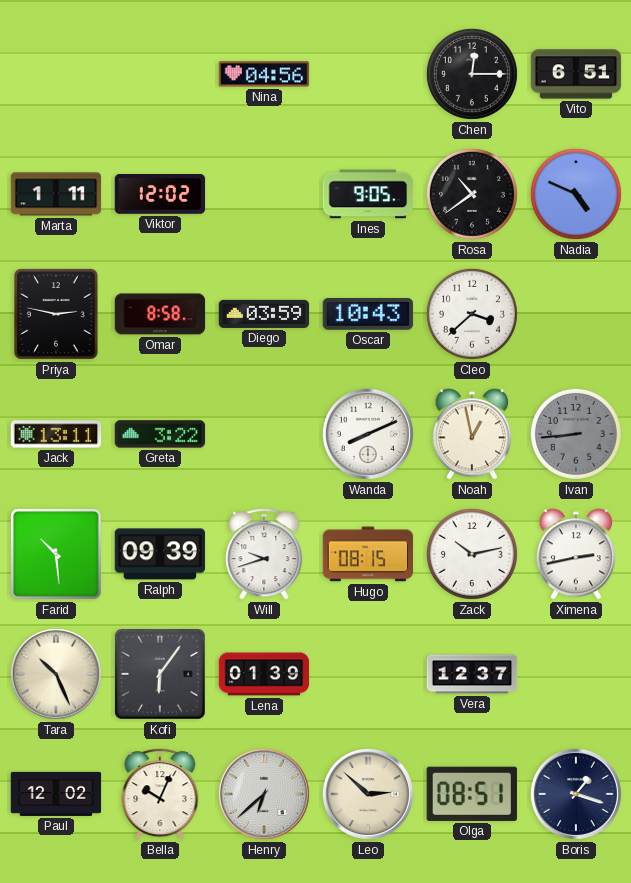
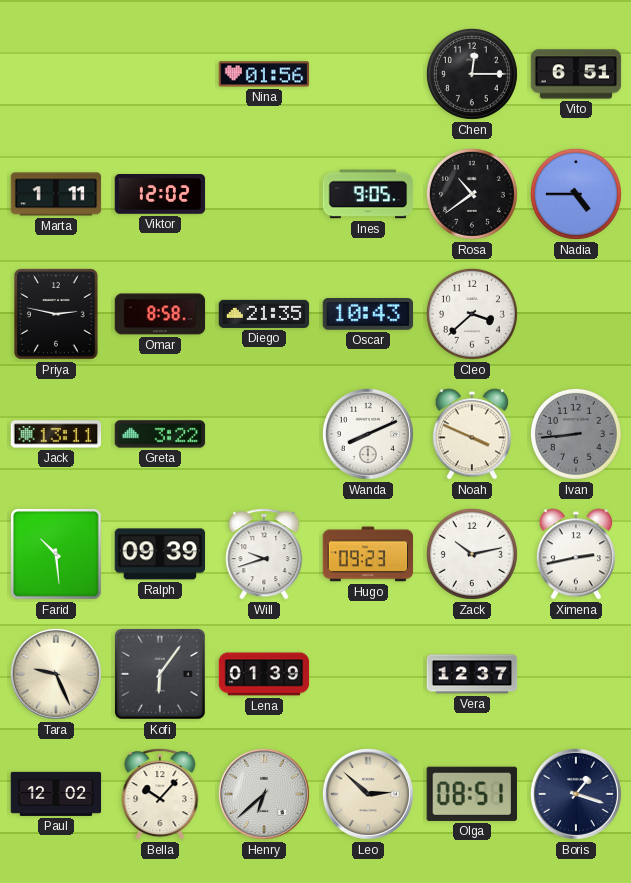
Nina: 04:56 -> 01:56 (264, 74)
Nadia: 4:49 -> 4:45 (576, 194)
Diego: 03:59 -> 21:35 (264, 314)
Noah: 12:58 -> 3:49 (472, 434)
Hugo: 08:15 -> 09:23 (368, 554)
Tara: 10:26 -> 9:26 (56, 674)
Bella: 10:04 -> 10:07 (160, 794)
